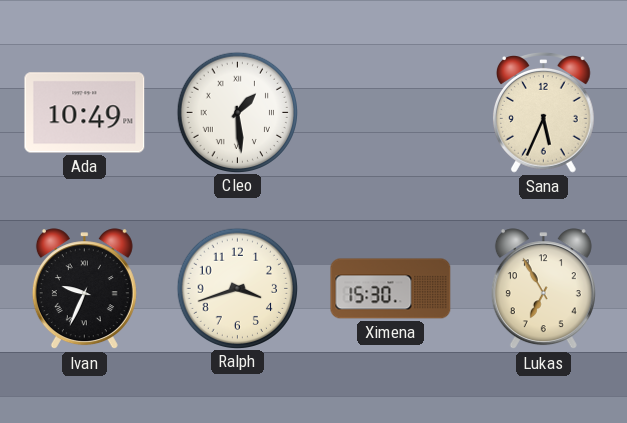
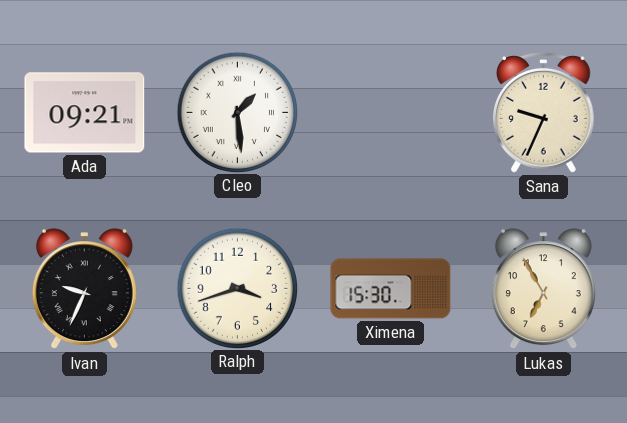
Ada: 10:49 -> 09:21 (85, 113)
Sana: 5:34 -> 9:34 (544, 113)
